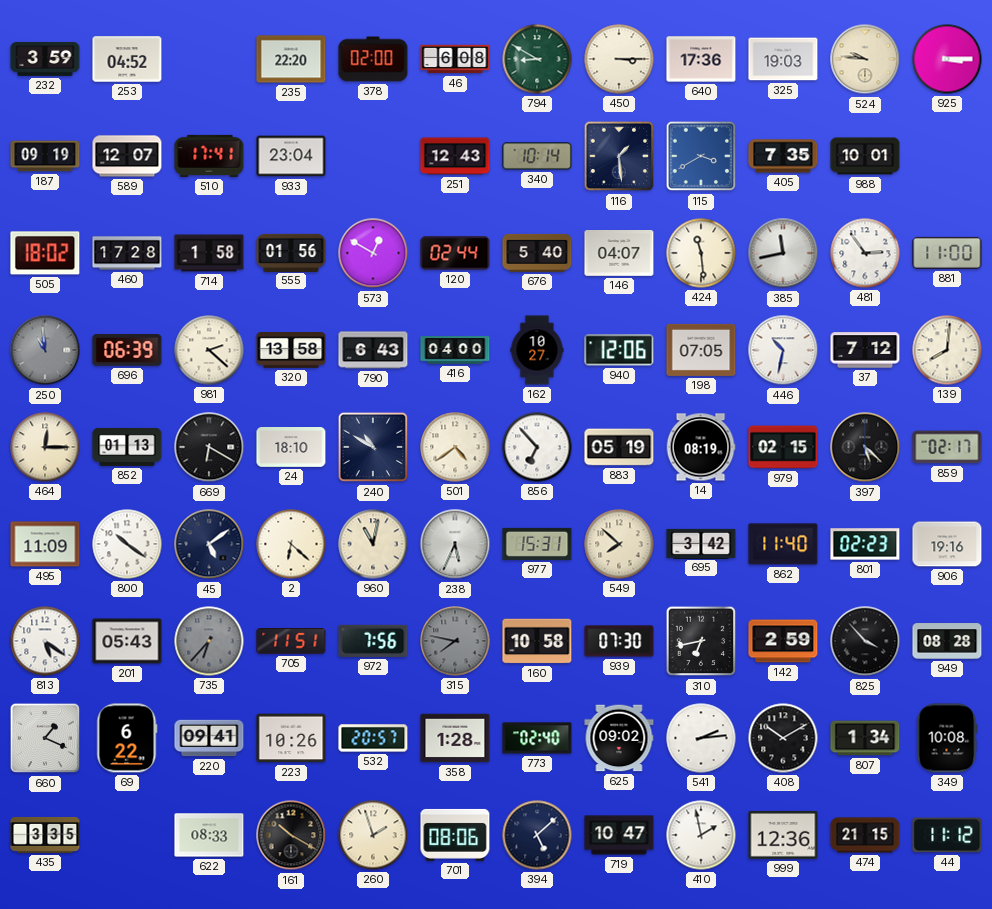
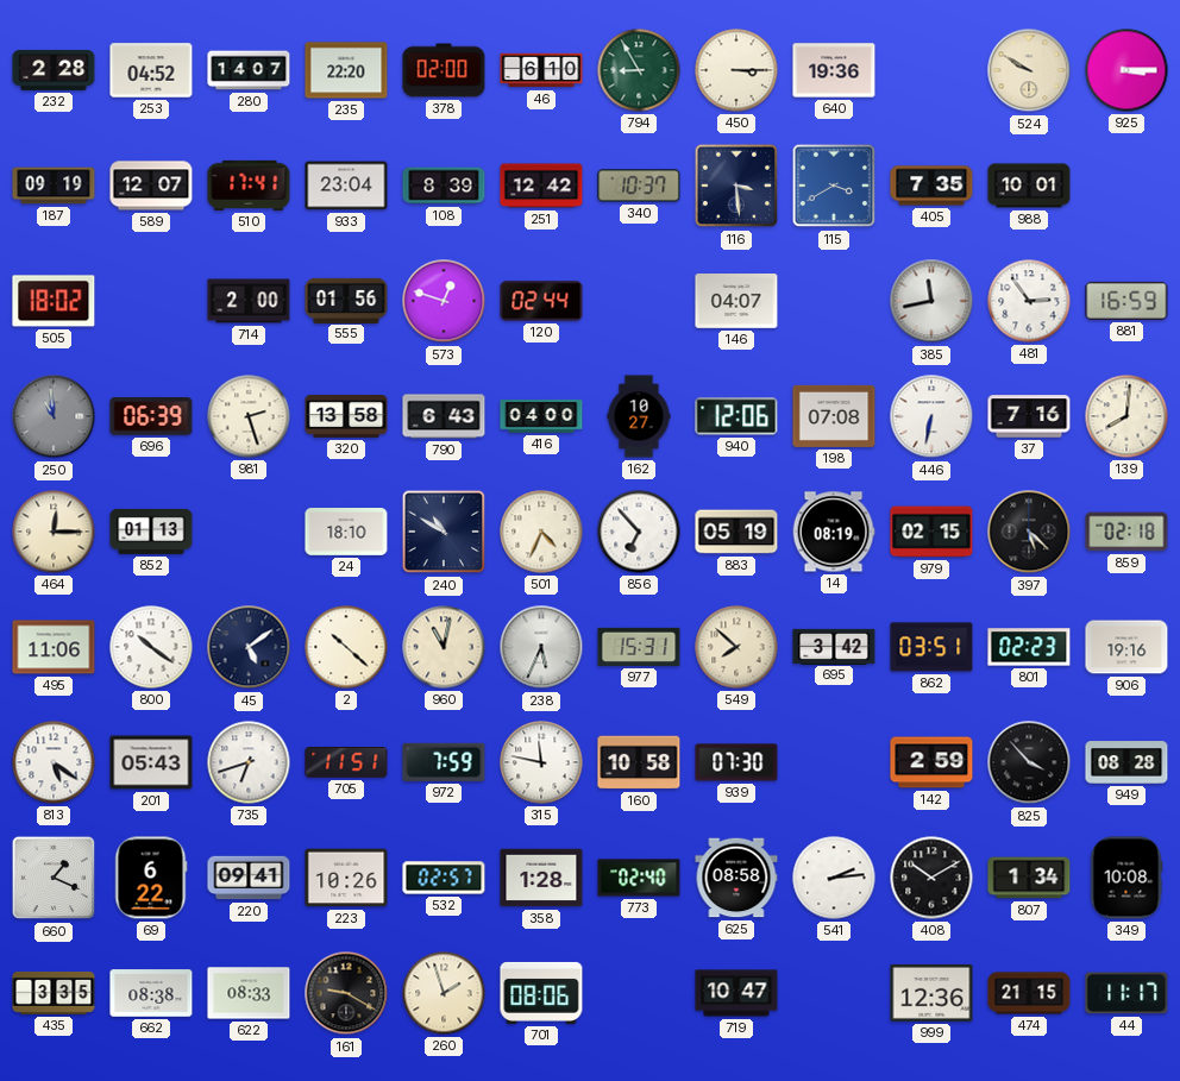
232: 3:59 -> 2:28 (54, 70)
280: none -> 14:07 (249, 70)
46: 6:08 -> 6:10 (541, 70)
794: 8:50 -> 8:55 (639, 70)
640: 17:36 -> 19:36 (834, 70)
325: 19:03 -> none (783, 59)
524: 9:46 -> 9:50 (1029, 70)
108: none -> 8:39 (444, 186)
251: 12:43 -> 12:42 (541, 186)
340: 10:14 -> 10:37 (639, 186)
116: 1:29 -> 3:29 (736, 186)
460: 17:28 -> none (127, 253)
714: 1:58 -> 2:00 (249, 301)
573: 12:50 -> 12:48 (444, 301)
676: 5:40 -> none (537, 253)
424: 11:29 -> none (701, 253)
881: 11:00 -> 16:59 (1126, 301)
981: 2:22 -> 2:27 (249, 416)
198: 07:05 -> 07:08 (834, 416)
446: 10:32 -> 6:32 (931, 416)
37: 7:12 -> 7:16 (1029, 416)
669: 6:20 -> none (209, 447)
501: 4:39 -> 4:34 (541, 532)
859: 02:17 -> 02:18 (1126, 532)
495: 11:09 -> 11:06 (54, 647)
2: 6:22 -> 10:22 (346, 647)
862: 11:40 -> 03:51 (931, 647)
735: 6:37 -> 6:42 (249, 762)
735 dial: grey -> white (249, 762)
972: 7:56 -> 7:59 (444, 762)
315: 7:47 -> 11:47 (541, 762)
315 dial: grey -> white (541, 762)
310: 6:43 -> none (701, 641)
532: 20:57 -> 02:57 (444, 878)
625: 09:02 -> 08:58 (736, 878)
662: none -> 08:38 (151, 993)
161: 10:20 -> 9:20 (346, 993)
394: 5:08 -> none (537, 835)
410: 1:58 -> none (701, 835)
44: 11:12 -> 11:17 (1126, 993)
